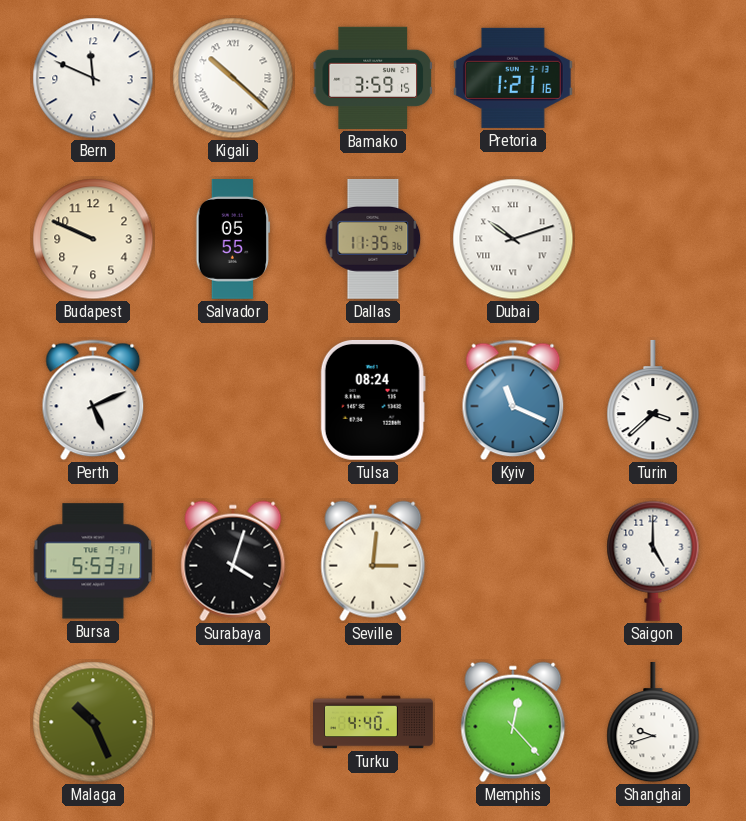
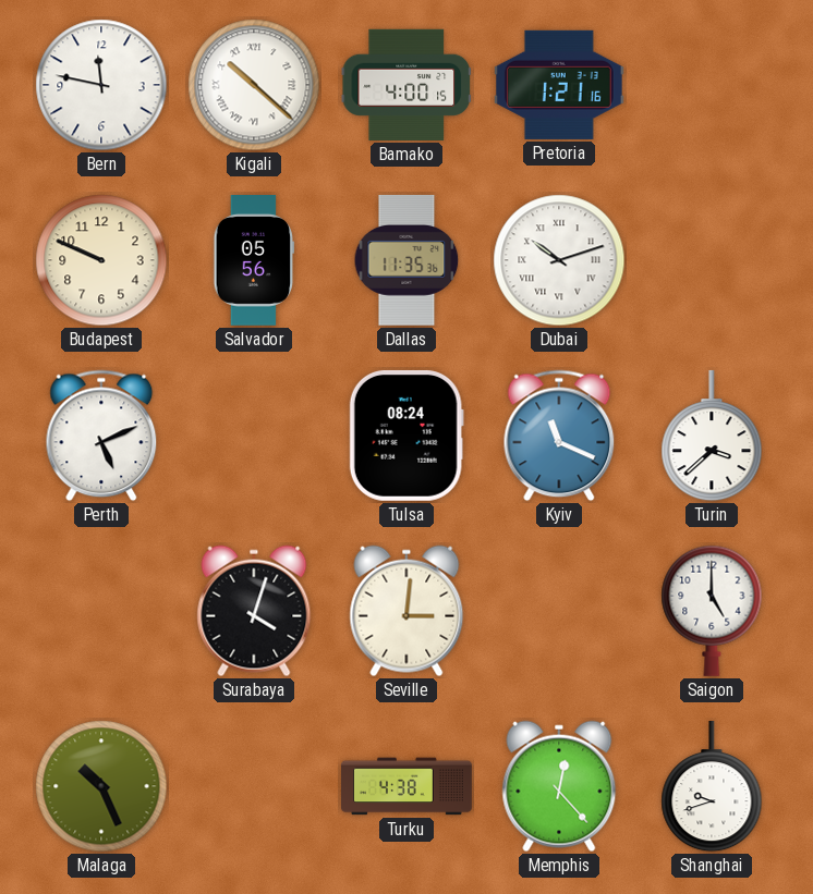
Bern: 11:49 -> 11:47 (101, 85)
Bamako: 3:59 -> 4:00 (406, 85)
Salvador: 05:55 -> 05:56 (254, 261)
Bursa: 5:53 -> none (93, 561)
Turku: 4:40 -> 4:38 (408, 786)
